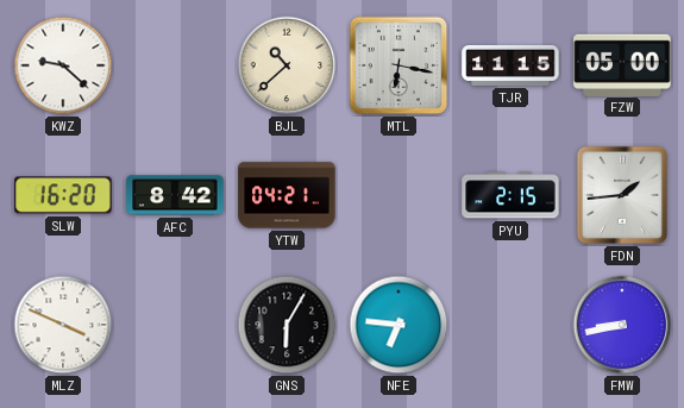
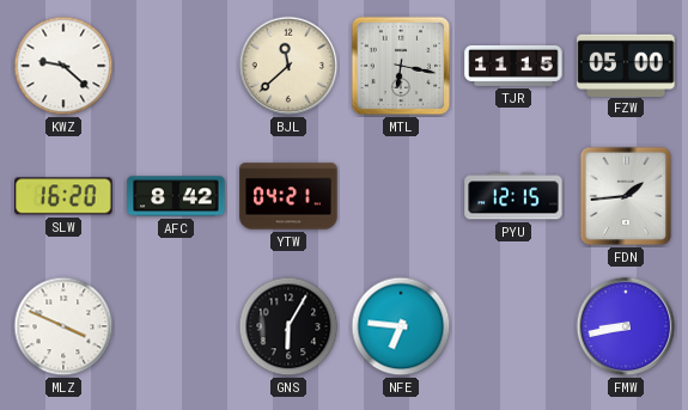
BJL: 10:38 -> 11:38 (288, 66)
PYU: 2:15 -> 12:15 (513, 196)
